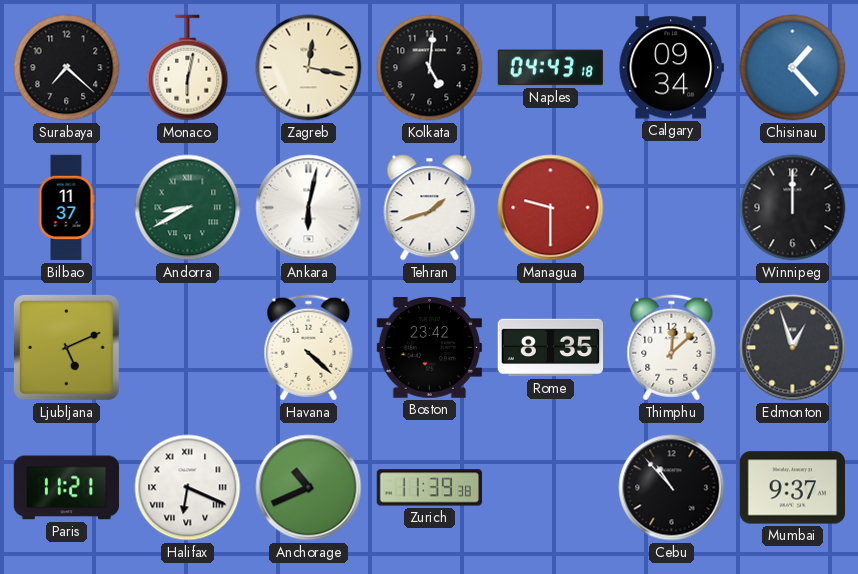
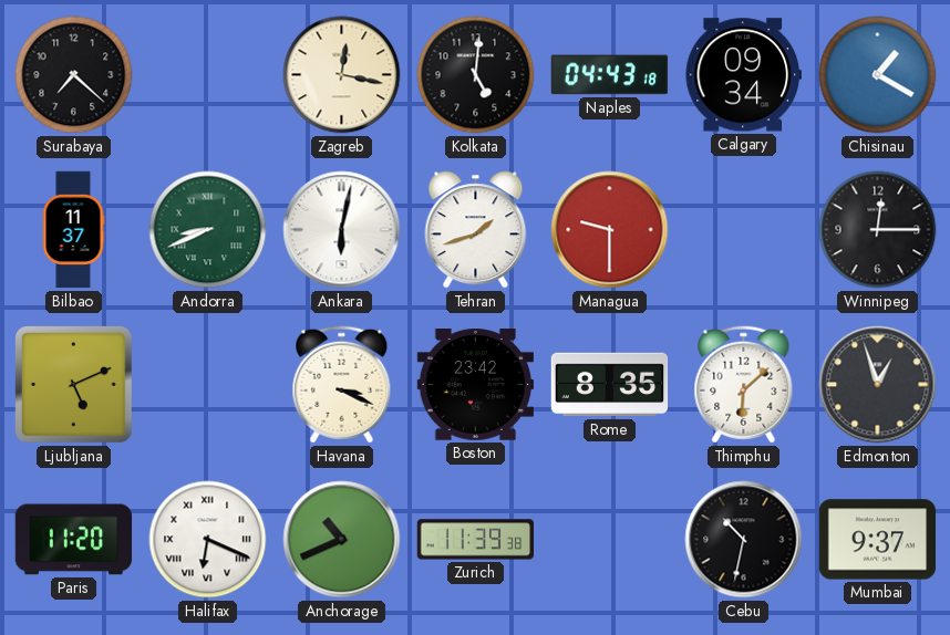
Monaco: 6:02 -> none (188, 68)
Chisinau: 1:23 -> 1:20 (878, 75)
Andorra: 8:40 -> 8:41 (208, 230)
Winnipeg: 12:00 -> 12:15 (878, 230)
Havana: 4:22 -> 3:19 (342, 385)
Thimphu: 12:08 -> 6:08 (744, 385)
Paris: 11:21 -> 11:20 (74, 540)
Cebu: 10:53 -> 10:32 (744, 540)
